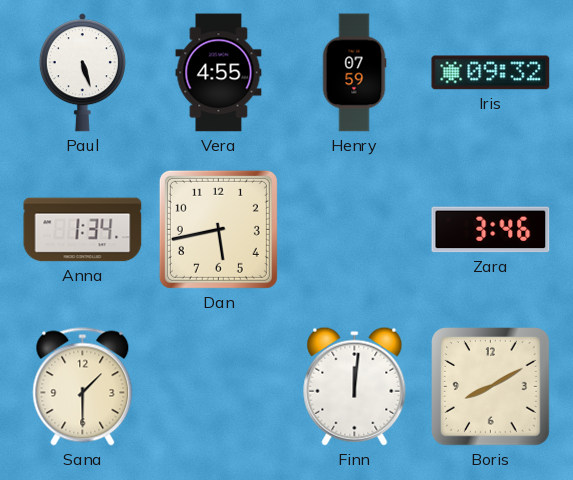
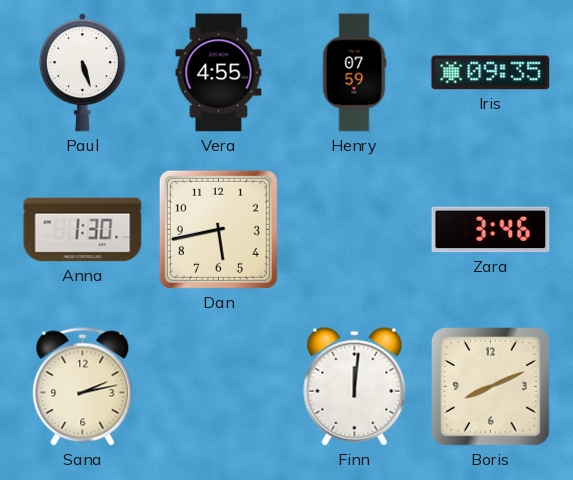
Iris: 09:32 -> 09:35 (491, 73)
Anna: 1:34 -> 1:30 (83, 230)
Sana: 1:30 -> 2:13 (83, 387)
Boris: 8:10 -> 8:11 (491, 387)
